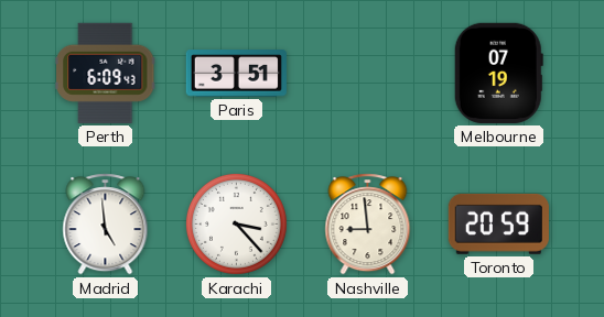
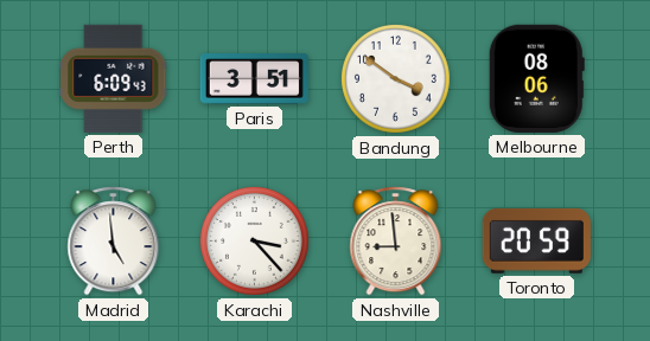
Bandung: none -> 3:51 (395, 78)
Melbourne: 07:19 -> 08:06 (536, 78)
